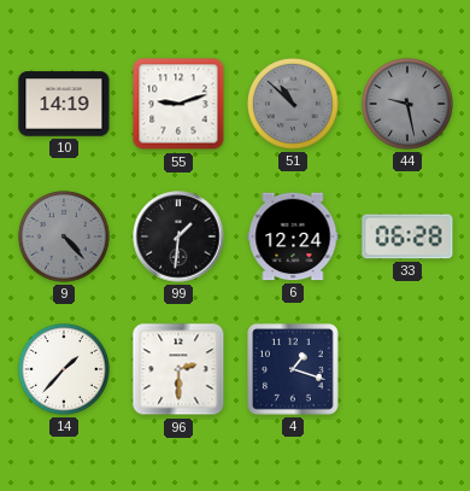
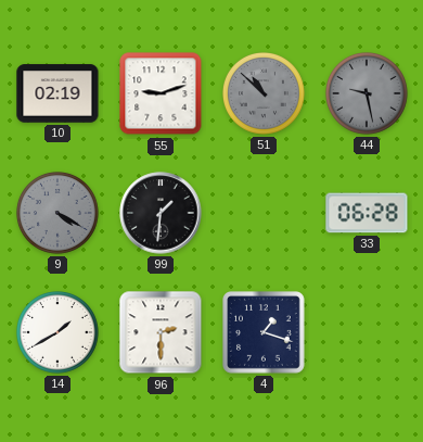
10: 14:19 -> 02:19 (57, 93)
9: 4:23 -> 4:20 (59, 214)
6: 12:24 -> none (293, 236)
14: 1:37 -> 1:40 (59, 333)
